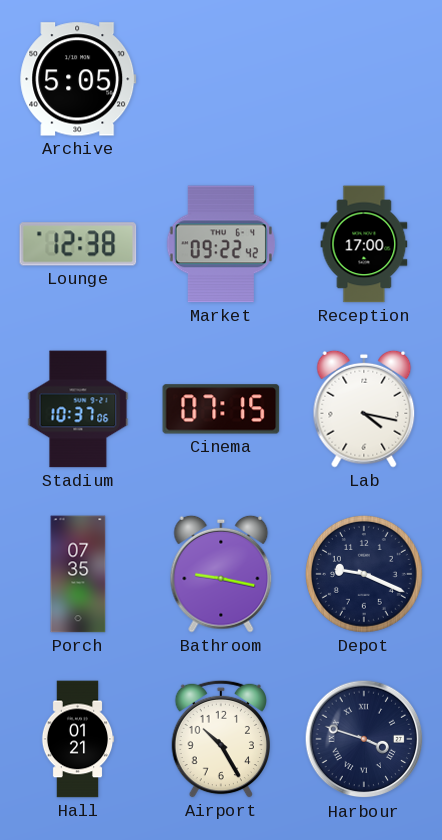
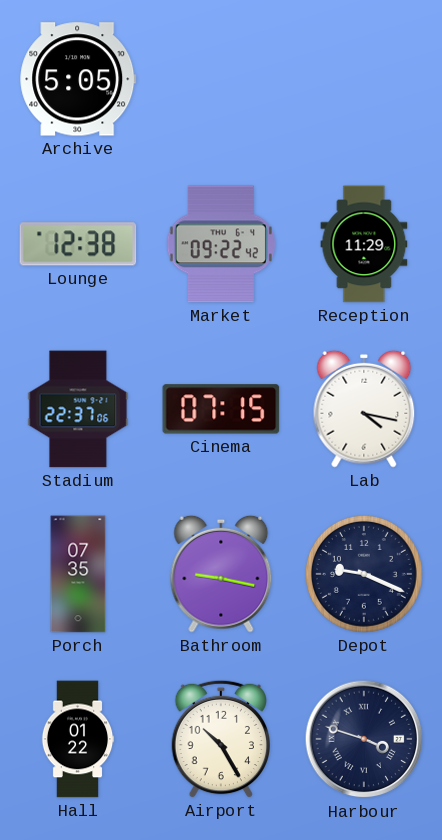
Reception: 17:00 -> 11:29 (364, 244)
Stadium: 10:37 -> 22:37 (78, 409)
Hall: 01:21 -> 01:22 (78, 739)
